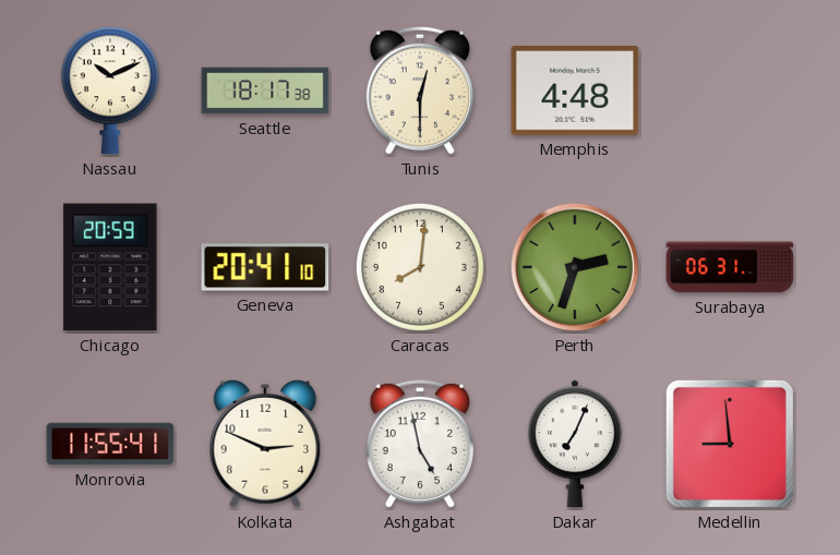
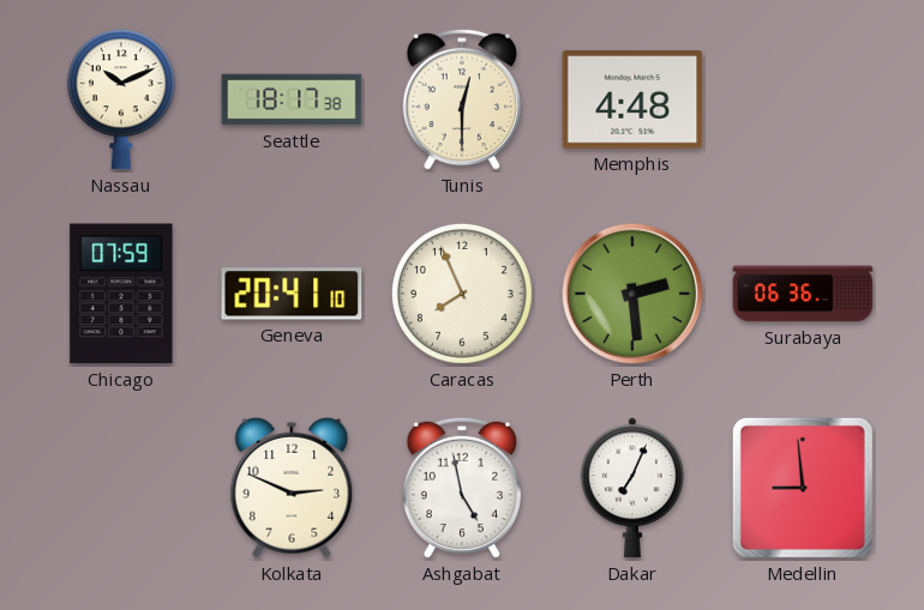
Chicago: 20:59 -> 07:59 (121, 294)
Caracas: 8:01 -> 7:56 (462, 294)
Perth: 2:33 -> 2:29 (632, 294)
Surabaya: 06:31 -> 06:36 (803, 294)
Monrovia: 11:55 -> none (110, 444)
